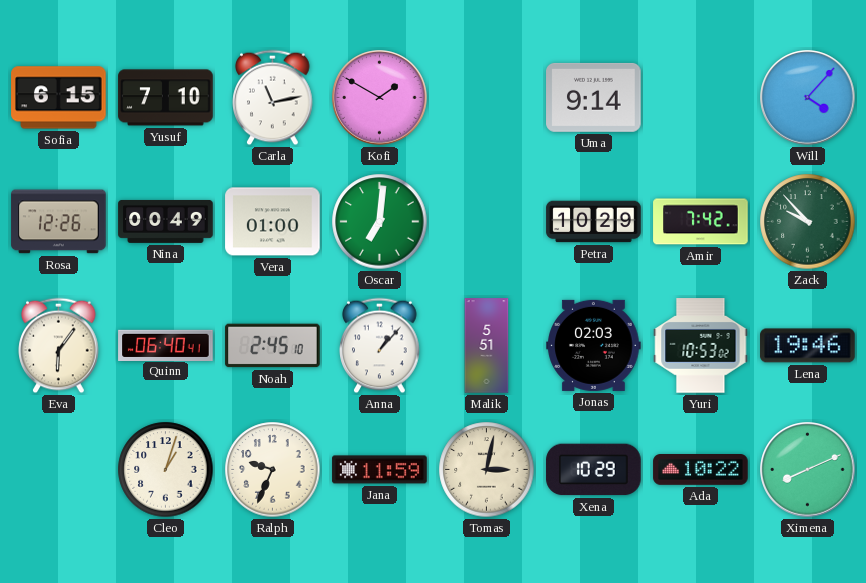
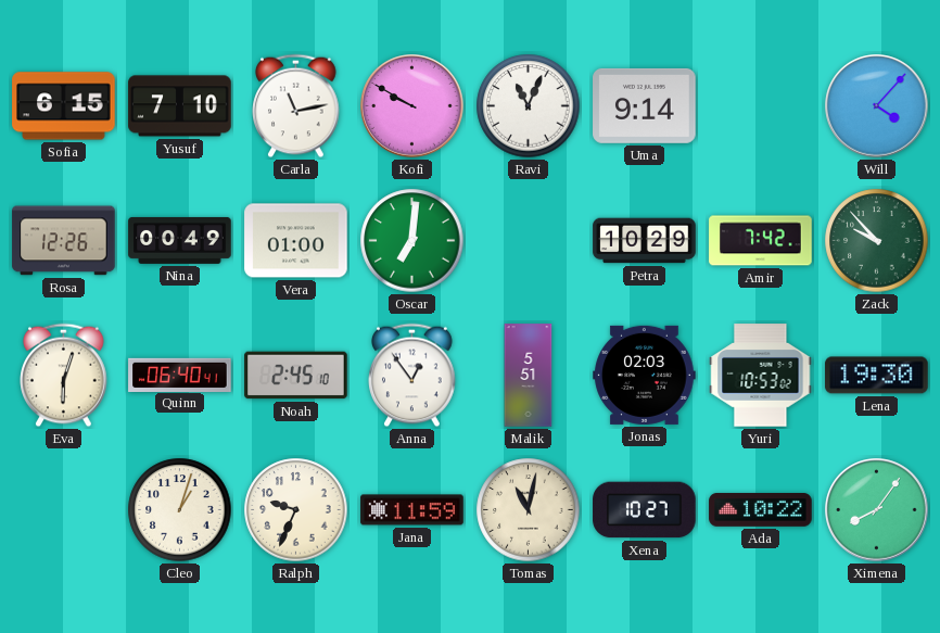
Kofi: 1:50 -> 9:50 (412, 106)
Ravi: none -> 11:04 (529, 106)
Eva: 6:06 -> 6:03 (64, 376)
Anna: 1:07 -> 12:54 (412, 376)
Lena: 19:46 -> 19:30 (877, 376)
Tomas: 3:02 -> 11:02 (529, 510)
Xena: 10:29 -> 10:27 (645, 510)
Ximena: 8:11 -> 8:06 (877, 510)
